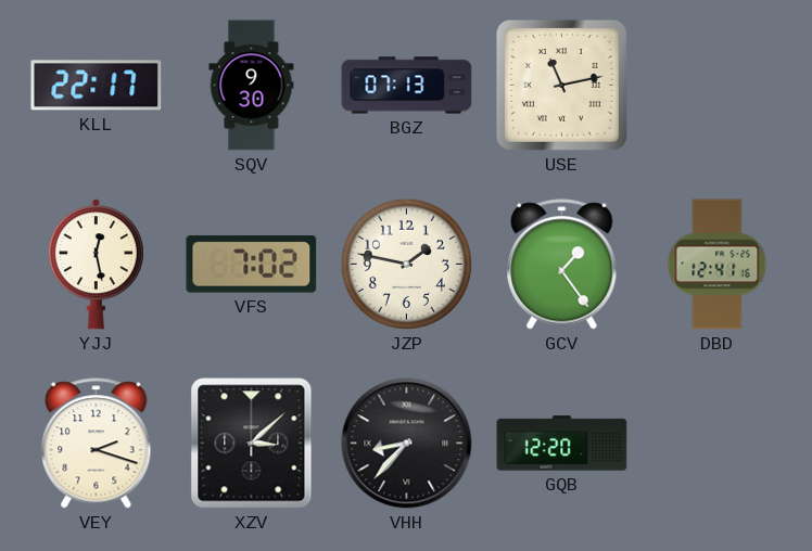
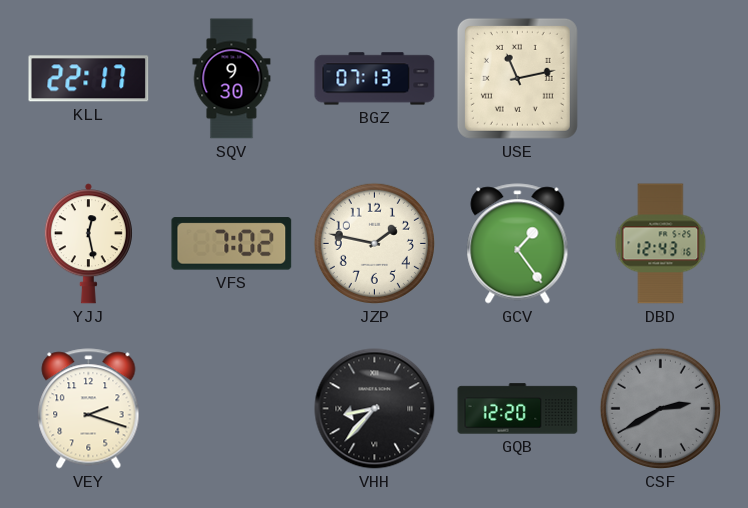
DBD: 12:41 -> 12:43 (661, 244)
XZV: 3:08 -> none (252, 444)
CSF: none -> 2:40 (660, 408)
